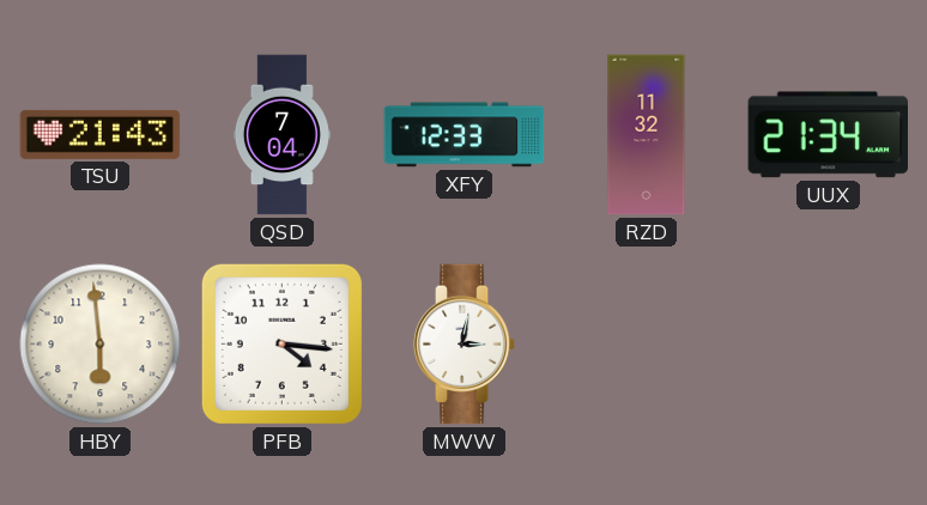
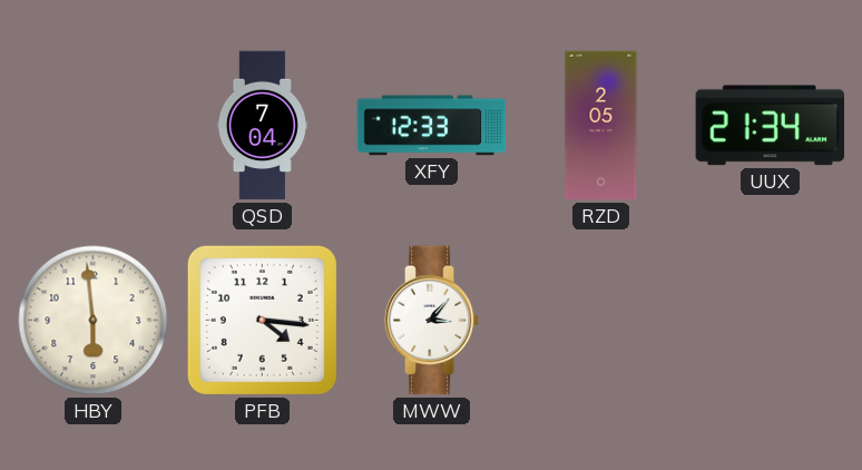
TSU: 21:43 -> none (101, 134)
RZD: 11:32 -> 2:05 (601, 126)
MWW: 3:02 -> 3:07 (432, 321)
